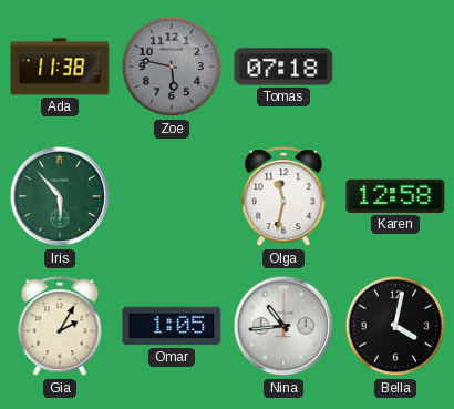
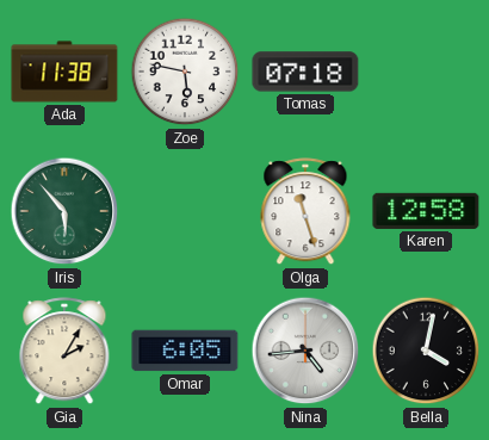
Zoe dial: grey -> white (185, 72)
Olga: 11:32 -> 11:27 (305, 212)
Omar: 1:05 -> 6:05 (185, 351)
Nina: 10:44 -> 4:44 (305, 351)
